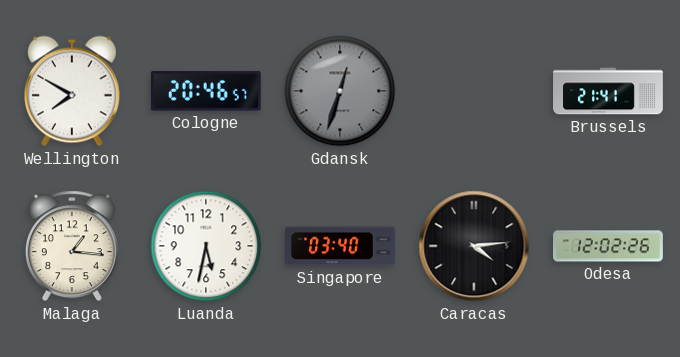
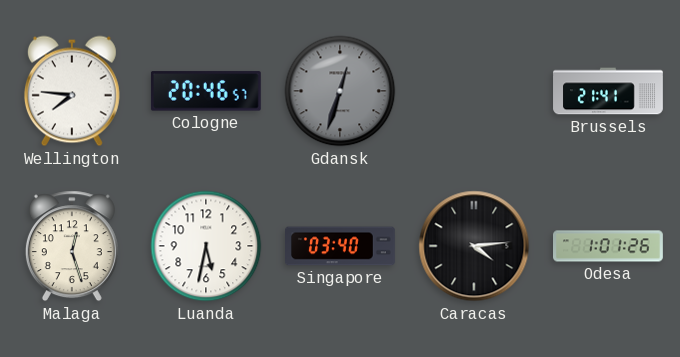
Wellington: 7:50 -> 7:46 (72, 91)
Malaga: 1:16 -> 12:27 (72, 246)
Odesa: 12:02 -> 1:01 (608, 246)
